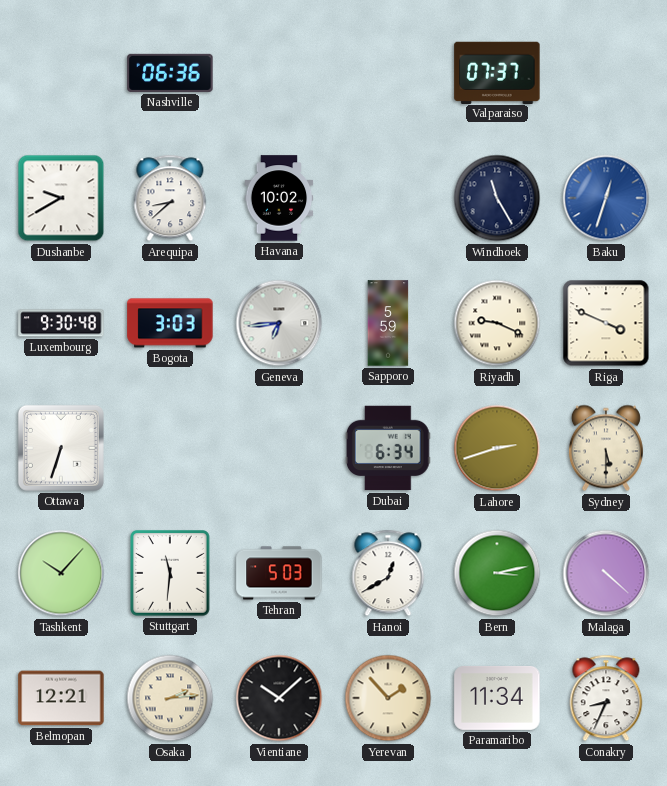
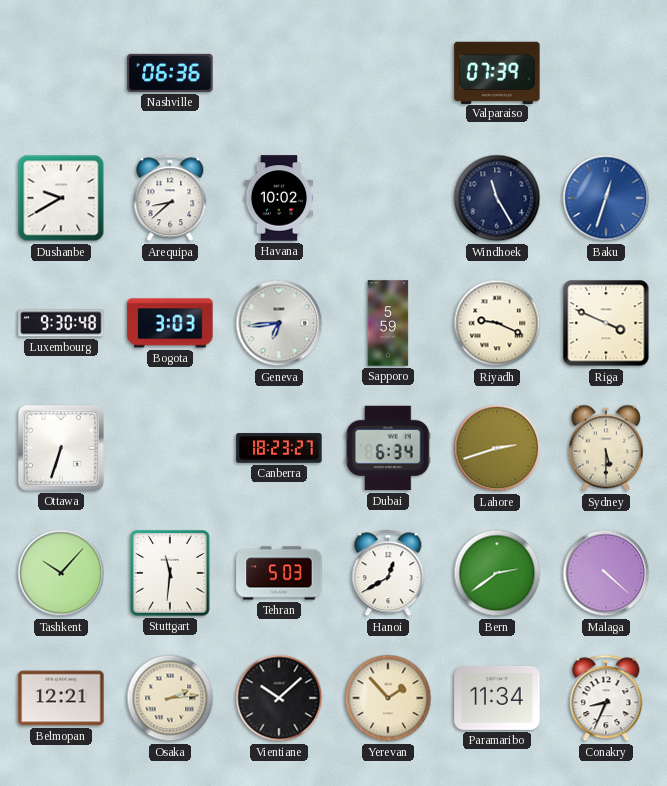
Valparaiso: 07:37 -> 07:39 (497, 72)
Canberra: none -> 18:23 (279, 448)
Bern: 3:13 -> 2:39 (497, 573)
